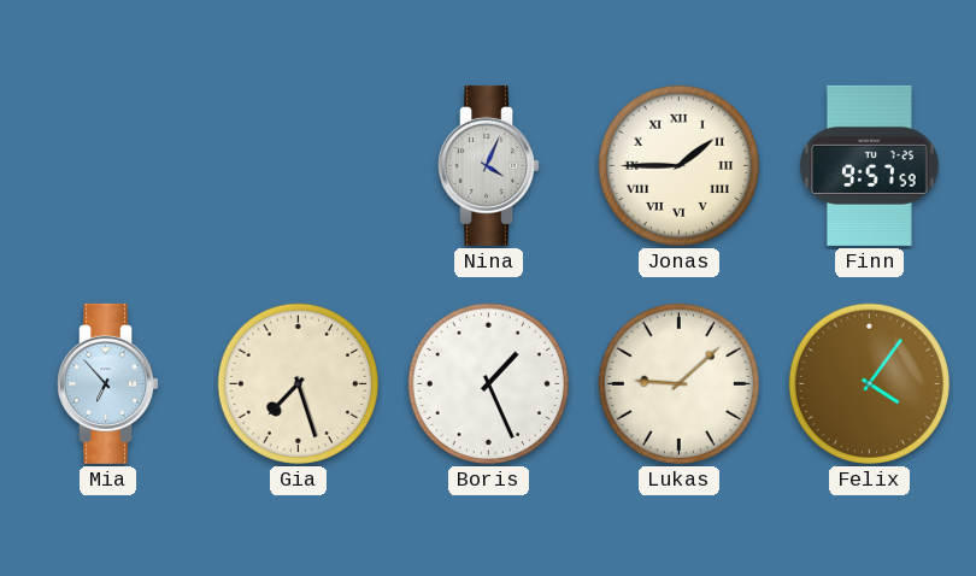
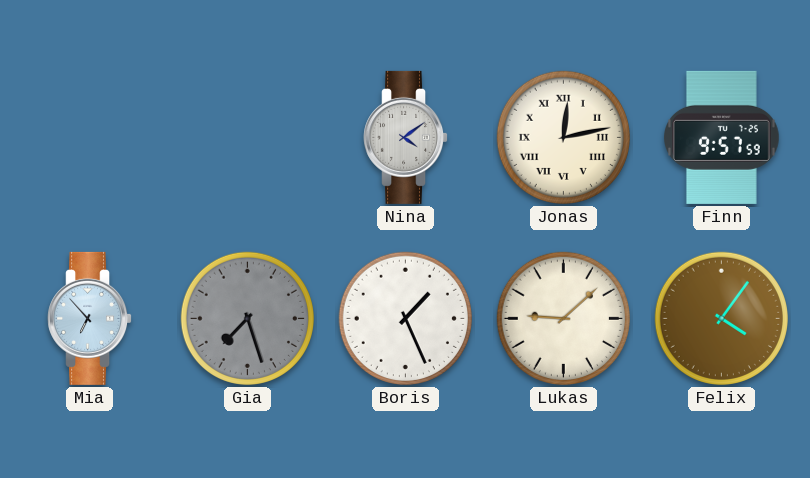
Nina: 4:04 -> 4:09 (406, 137)
Jonas: 1:45 -> 12:13 (563, 137)
Gia dial: cream -> grey (247, 318)
